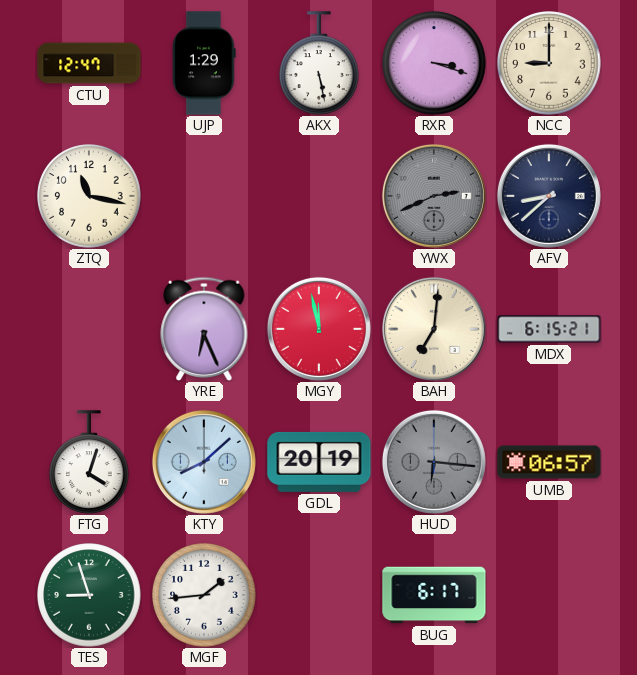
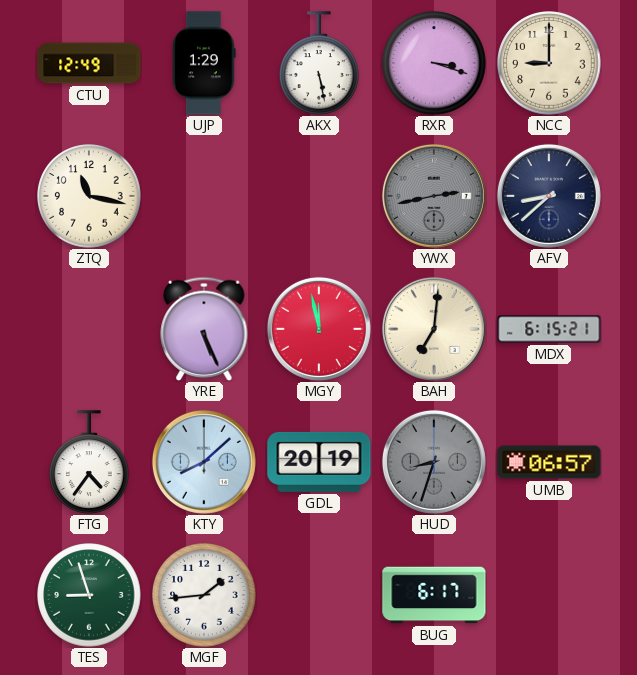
CTU: 12:47 -> 12:49 (89, 63)
YWX: 2:41 -> 2:43 (434, 196)
YRE: 6:26 -> 5:26 (204, 328)
FTG: 4:03 -> 4:36 (90, 462)
HUD: 6:16 -> 8:33 (434, 462)
